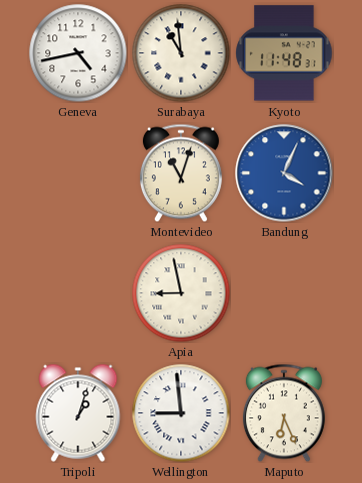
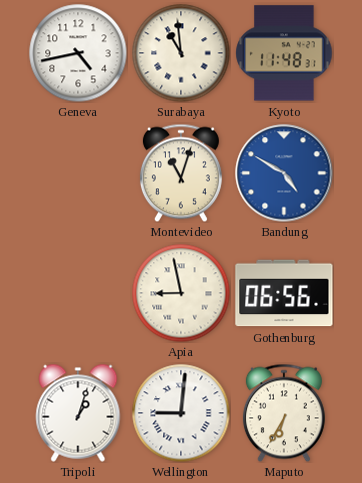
Bandung: 4:04 -> 4:50 (284, 173)
Gothenburg: none -> 06:56 (284, 293)
Wellington: 8:59 -> 9:01 (181, 413)
Maputo: 6:26 -> 6:35 (284, 413)
